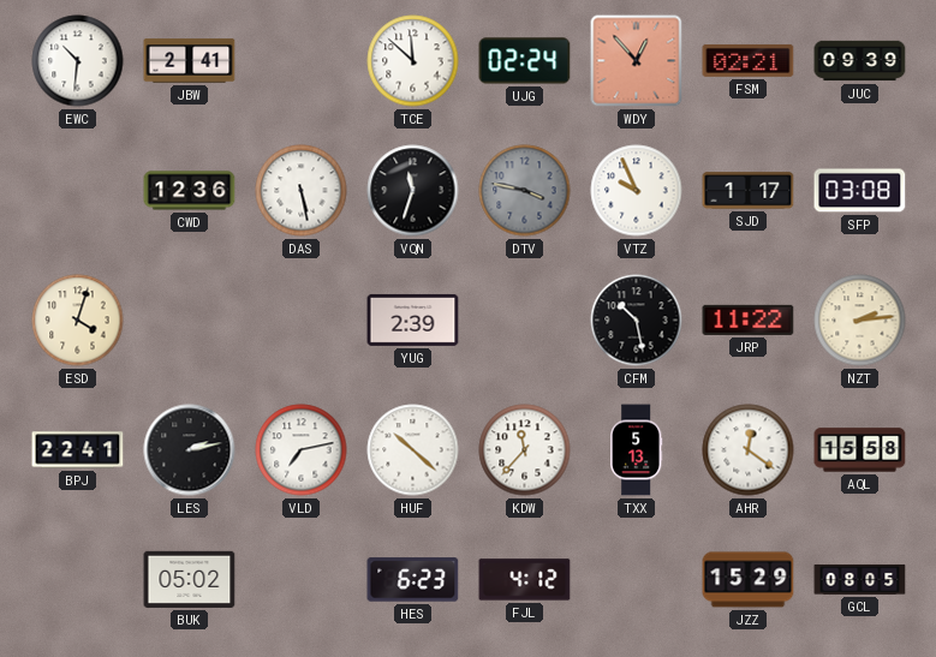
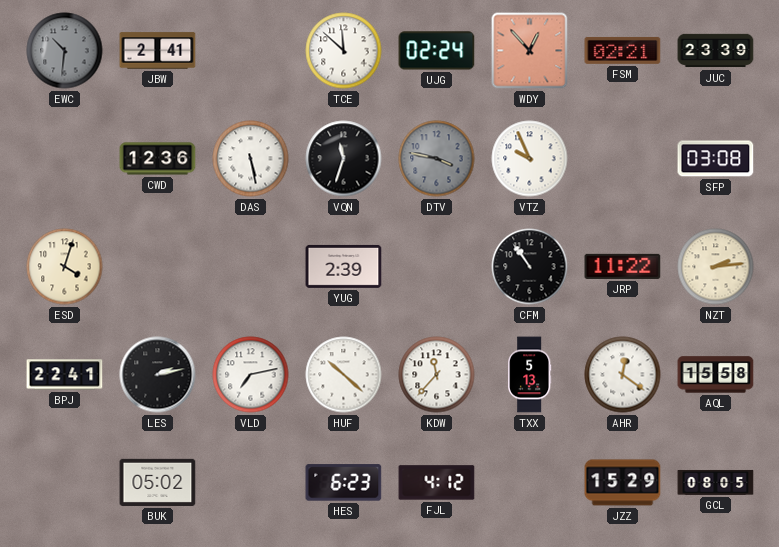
EWC dial: white -> grey (65, 51)
JUC: 09:39 -> 23:39 (716, 51)
SJD: 1:17 -> none (749, 191)
CFM: 10:28 -> 10:54 (530, 267)
